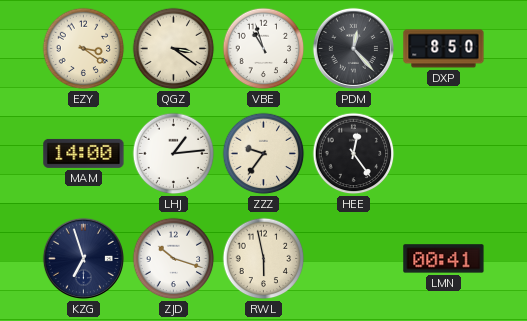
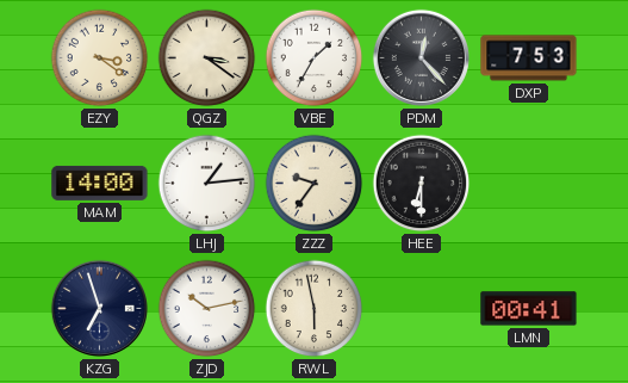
VBE: 10:57 -> 1:35 (315, 58)
DXP: 8:50 -> 7:53 (529, 58)
HEE: 12:24 -> 6:30 (422, 184)
ZJD: 10:18 -> 10:13 (207, 309)
